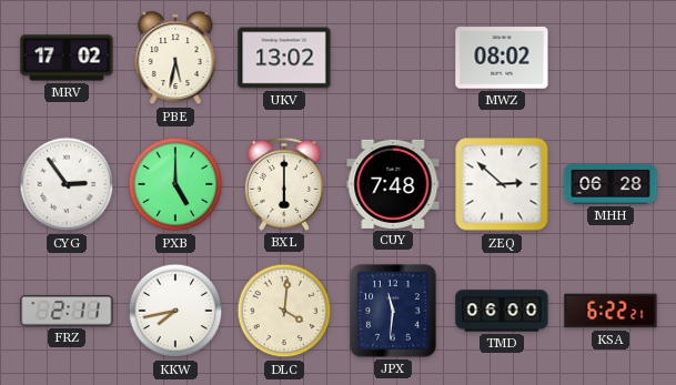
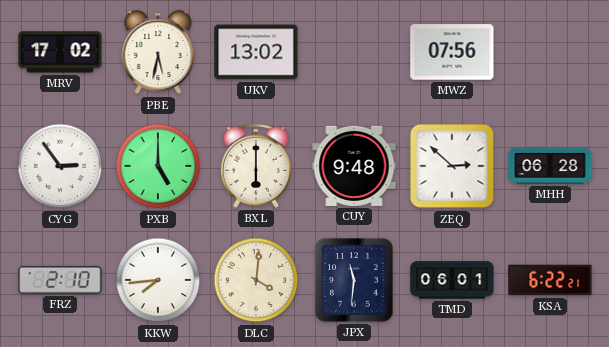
MWZ: 08:02 -> 07:56 (452, 52)
CUY: 7:48 -> 9:48 (354, 166)
FRZ: 2:11 -> 2:10 (60, 281)
KKW: 7:43 -> 7:44 (158, 280)
TMD: 06:00 -> 06:01 (452, 280)
